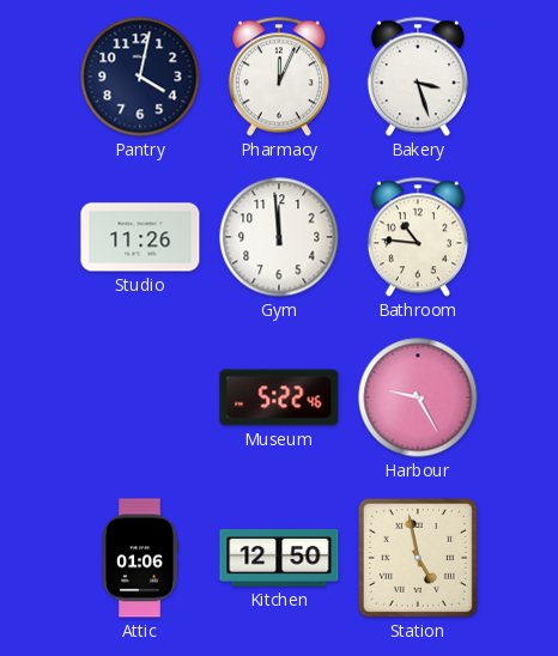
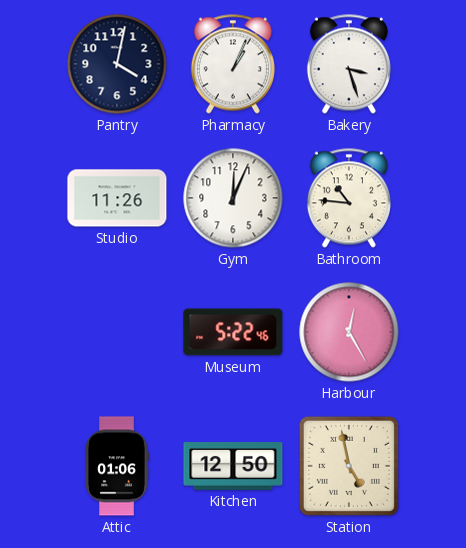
Pharmacy: 12:04 -> 1:04 (233, 64)
Gym: 11:59 -> 12:04 (233, 198)
Harbour: 9:25 -> 12:25 (349, 332)
